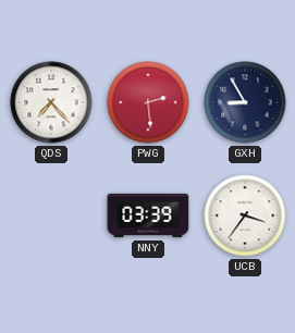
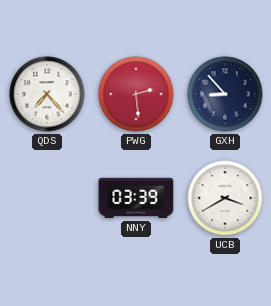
GXH: 8:55 -> 8:53 (225, 94)
UCB: 3:36 -> 3:40 (225, 198)
